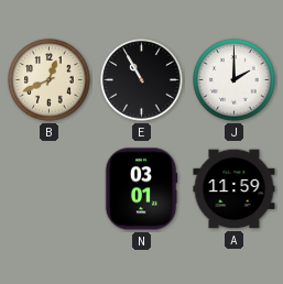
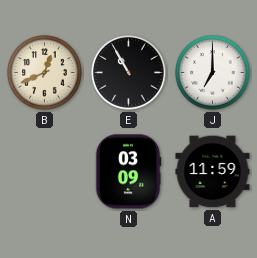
J: 2:00 -> 7:00 (213, 73)
N: 03:01 -> 03:09 (128, 172)
